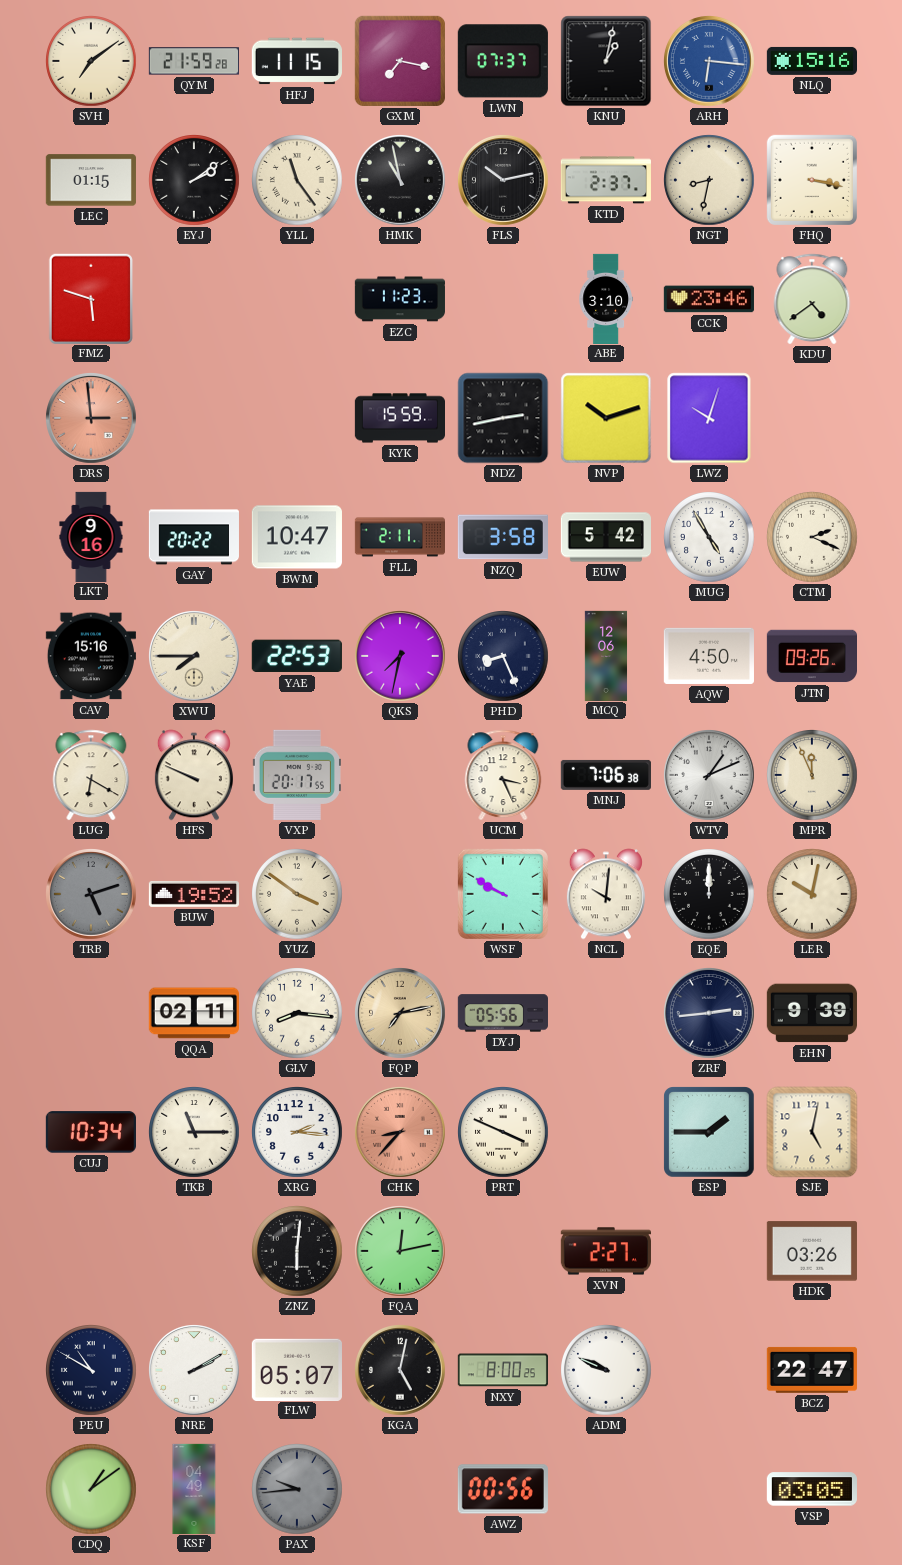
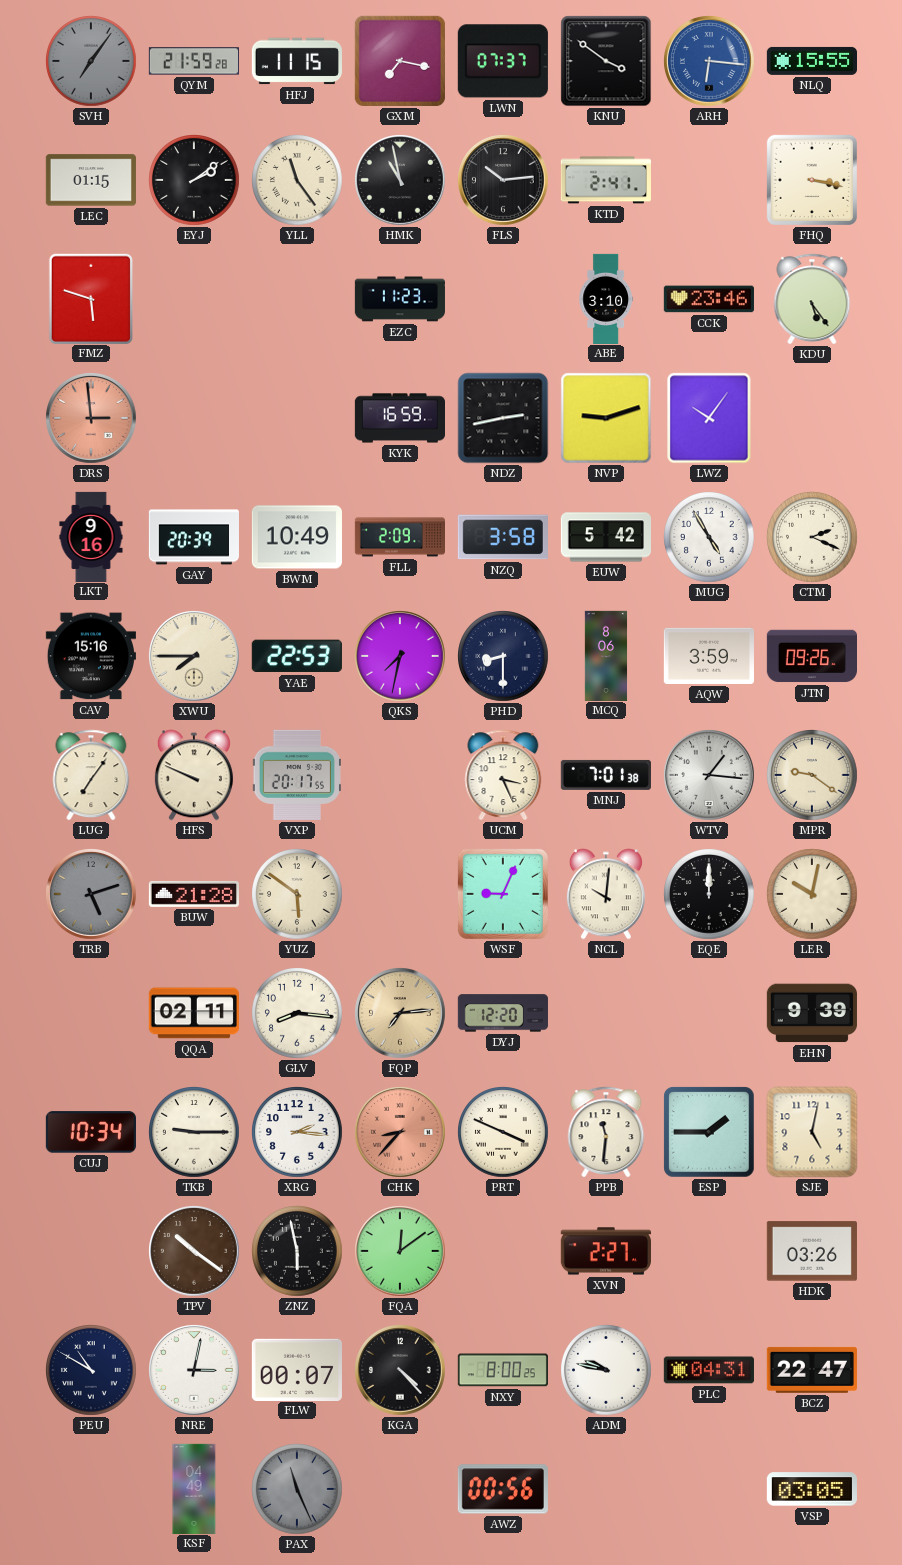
SVH: 7:09 -> 7:06 (91, 61)
SVH dial: cream -> grey (91, 61)
KNU: 1:02 -> 3:51 (606, 61)
NLQ: 15:16 -> 15:55 (811, 61)
FLS: 10:13 -> 10:14 (504, 181)
KTD: 2:37 -> 2:41 (606, 180)
NGT: 8:32 -> none (709, 180)
KDU: 4:39 -> 5:24 (812, 299)
KYK: 15:59 -> 16:59 (399, 418)
NVP: 10:12 -> 9:12 (606, 418)
LWZ: 10:03 -> 10:06 (709, 418)
GAY: 20:22 -> 20:39 (194, 537)
BWM: 10:47 -> 10:49 (297, 537)
FLL: 2:11 -> 2:09 (399, 537)
PHD: 8:26 -> 8:30 (503, 656)
MCQ: 12:06 -> 8:06 (606, 655)
AQW: 4:50 -> 3:59 (709, 656)
LUG: 6:20 -> 7:06 (91, 775)
MNJ: 7:06 -> 7:01 (606, 775)
WTV: 1:11 -> 1:16 (710, 776)
MPR: 11:56 -> 9:21 (812, 775)
BUW: 19:52 -> 21:28 (193, 894)
YUZ: 3:51 -> 5:51 (297, 894)
WSF: 9:50 -> 9:04 (503, 894)
FQP: 7:13 -> 7:14 (401, 1014)
DYJ: 05:56 -> 12:20 (503, 1013)
ZRF: 2:44 -> none (710, 1014)
TKB: 11:15 -> 9:15 (194, 1132)
PPB: none -> 11:31 (606, 1132)
TPV: none -> 10:21 (195, 1252)
ZNZ: 6:01 -> 5:58 (297, 1251)
FQA: 12:13 -> 12:09 (401, 1252)
NRE: 2:10 -> 3:02 (195, 1371)
FLW: 05:07 -> 00:07 (297, 1369)
KGA: 5:02 -> 4:23 (401, 1371)
ADM: 9:49 -> 9:47 (606, 1370)
PLC: none -> 04:31 (709, 1370)
CDQ: 1:09 -> none (91, 1489)
PAX: 9:44 -> 11:26 (297, 1489)
